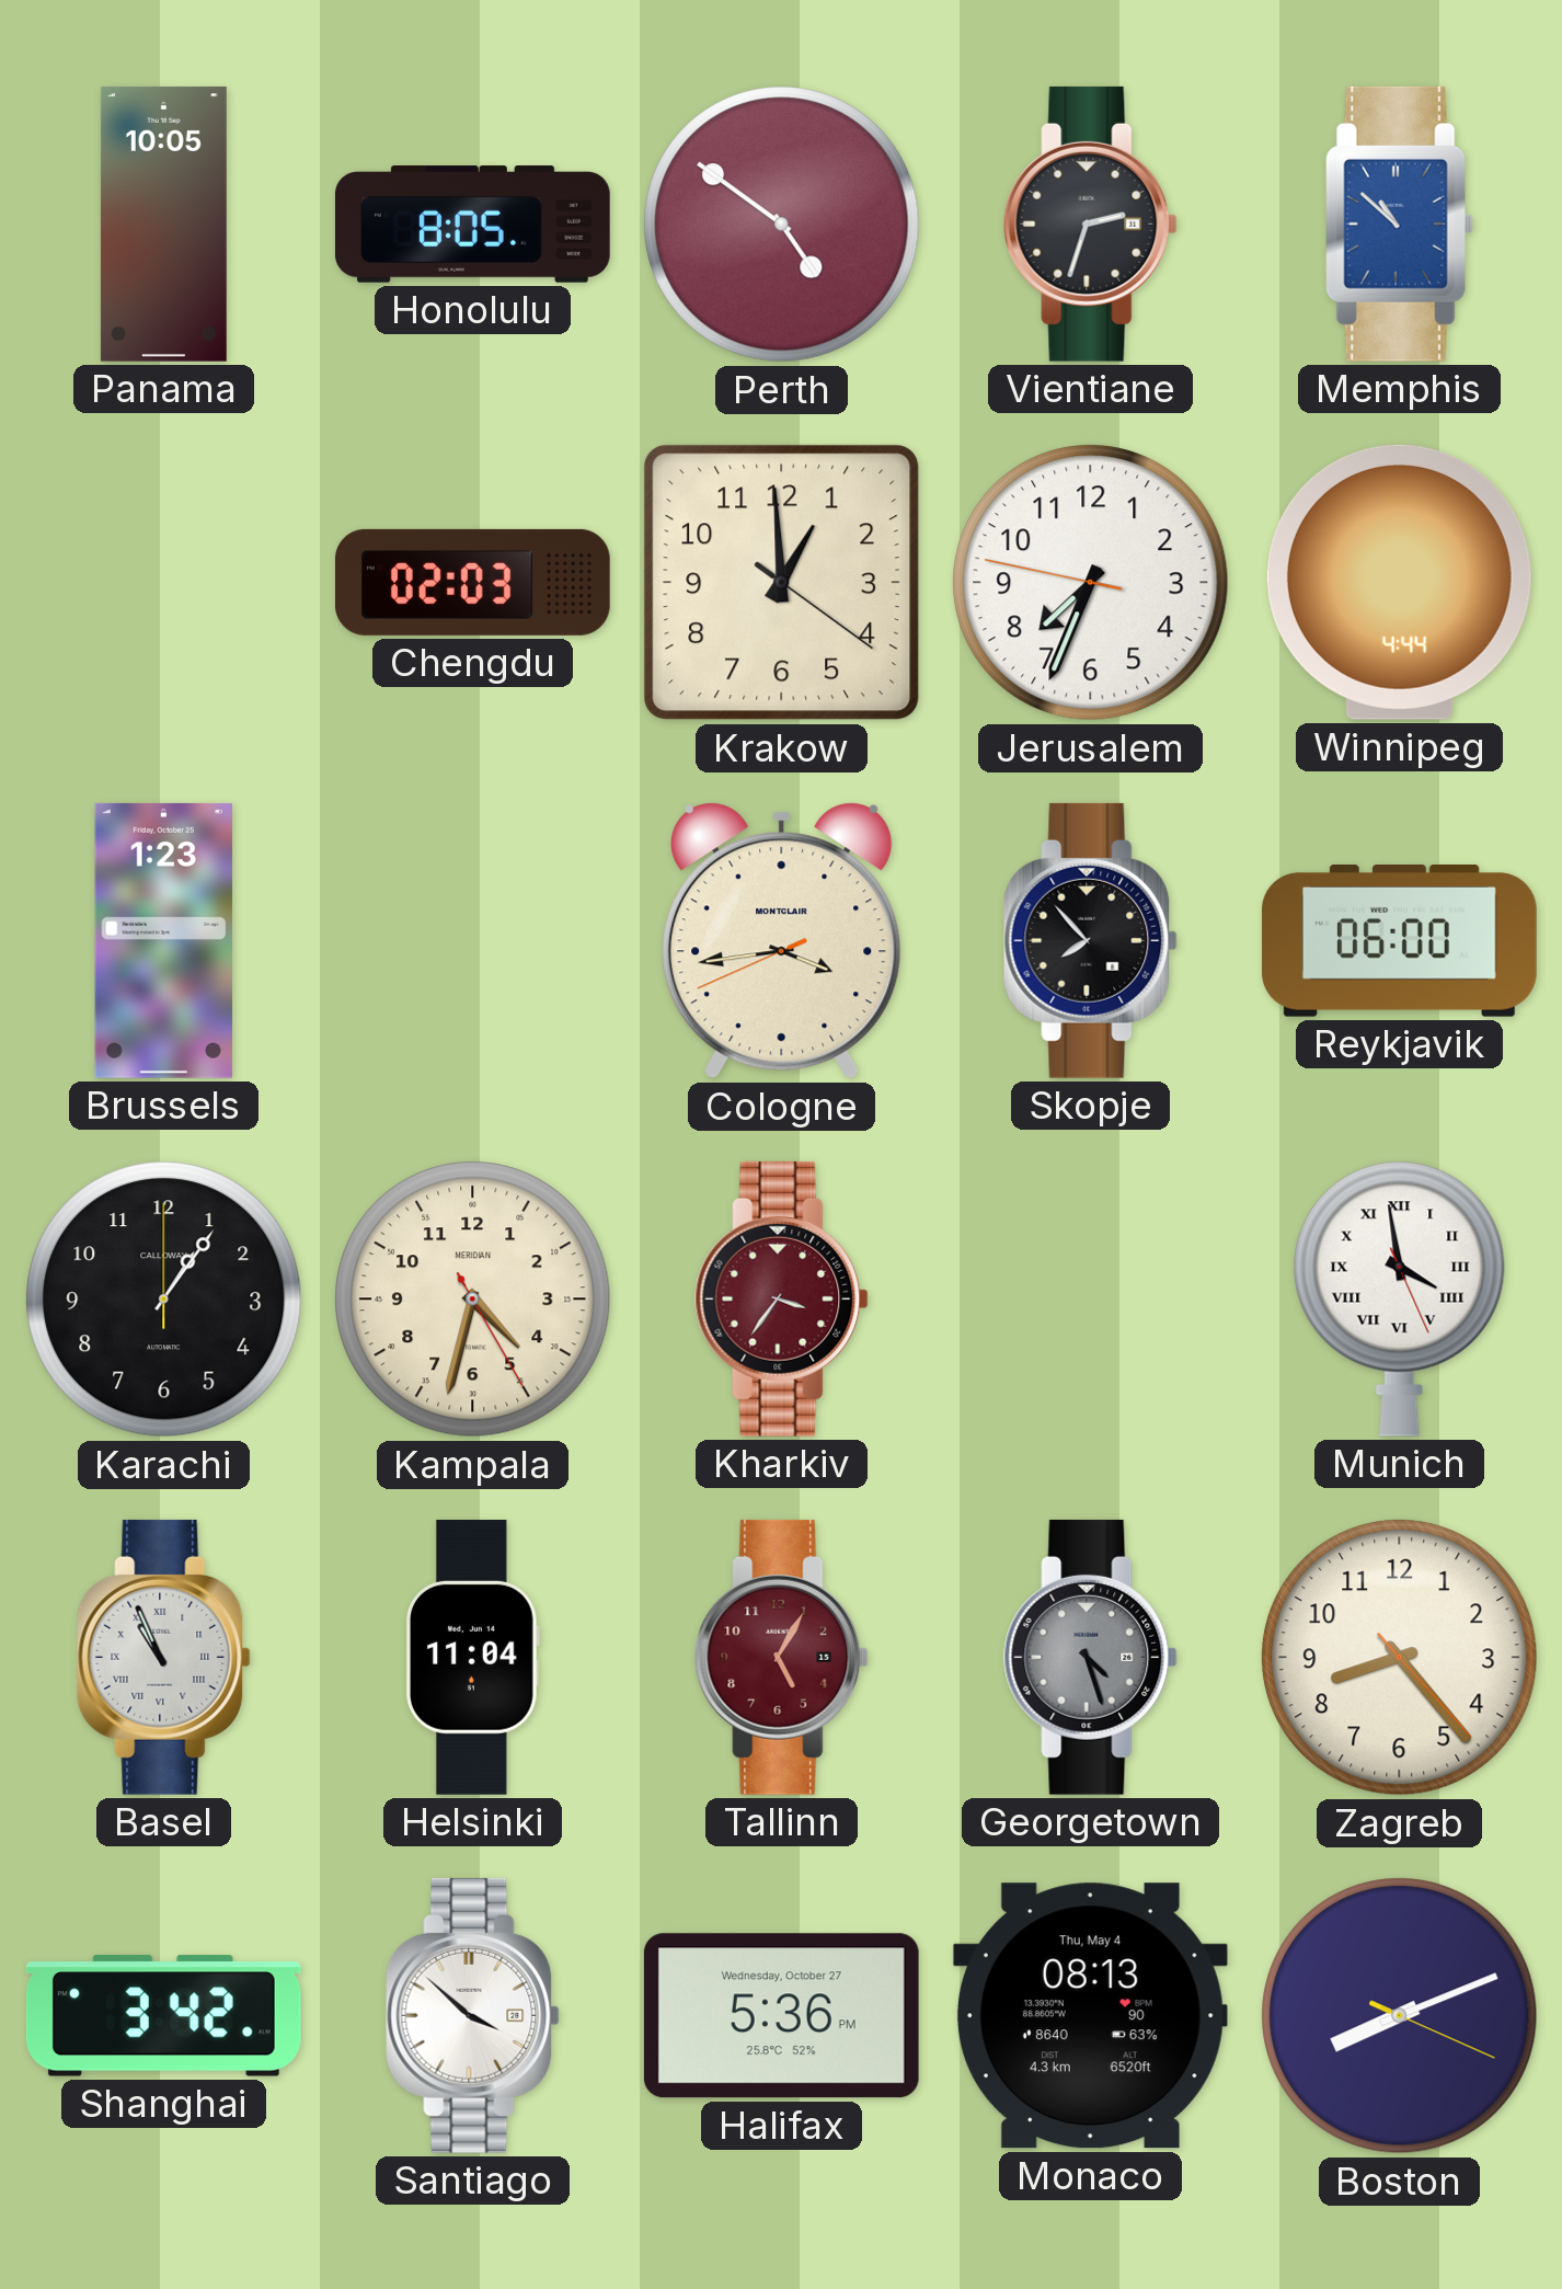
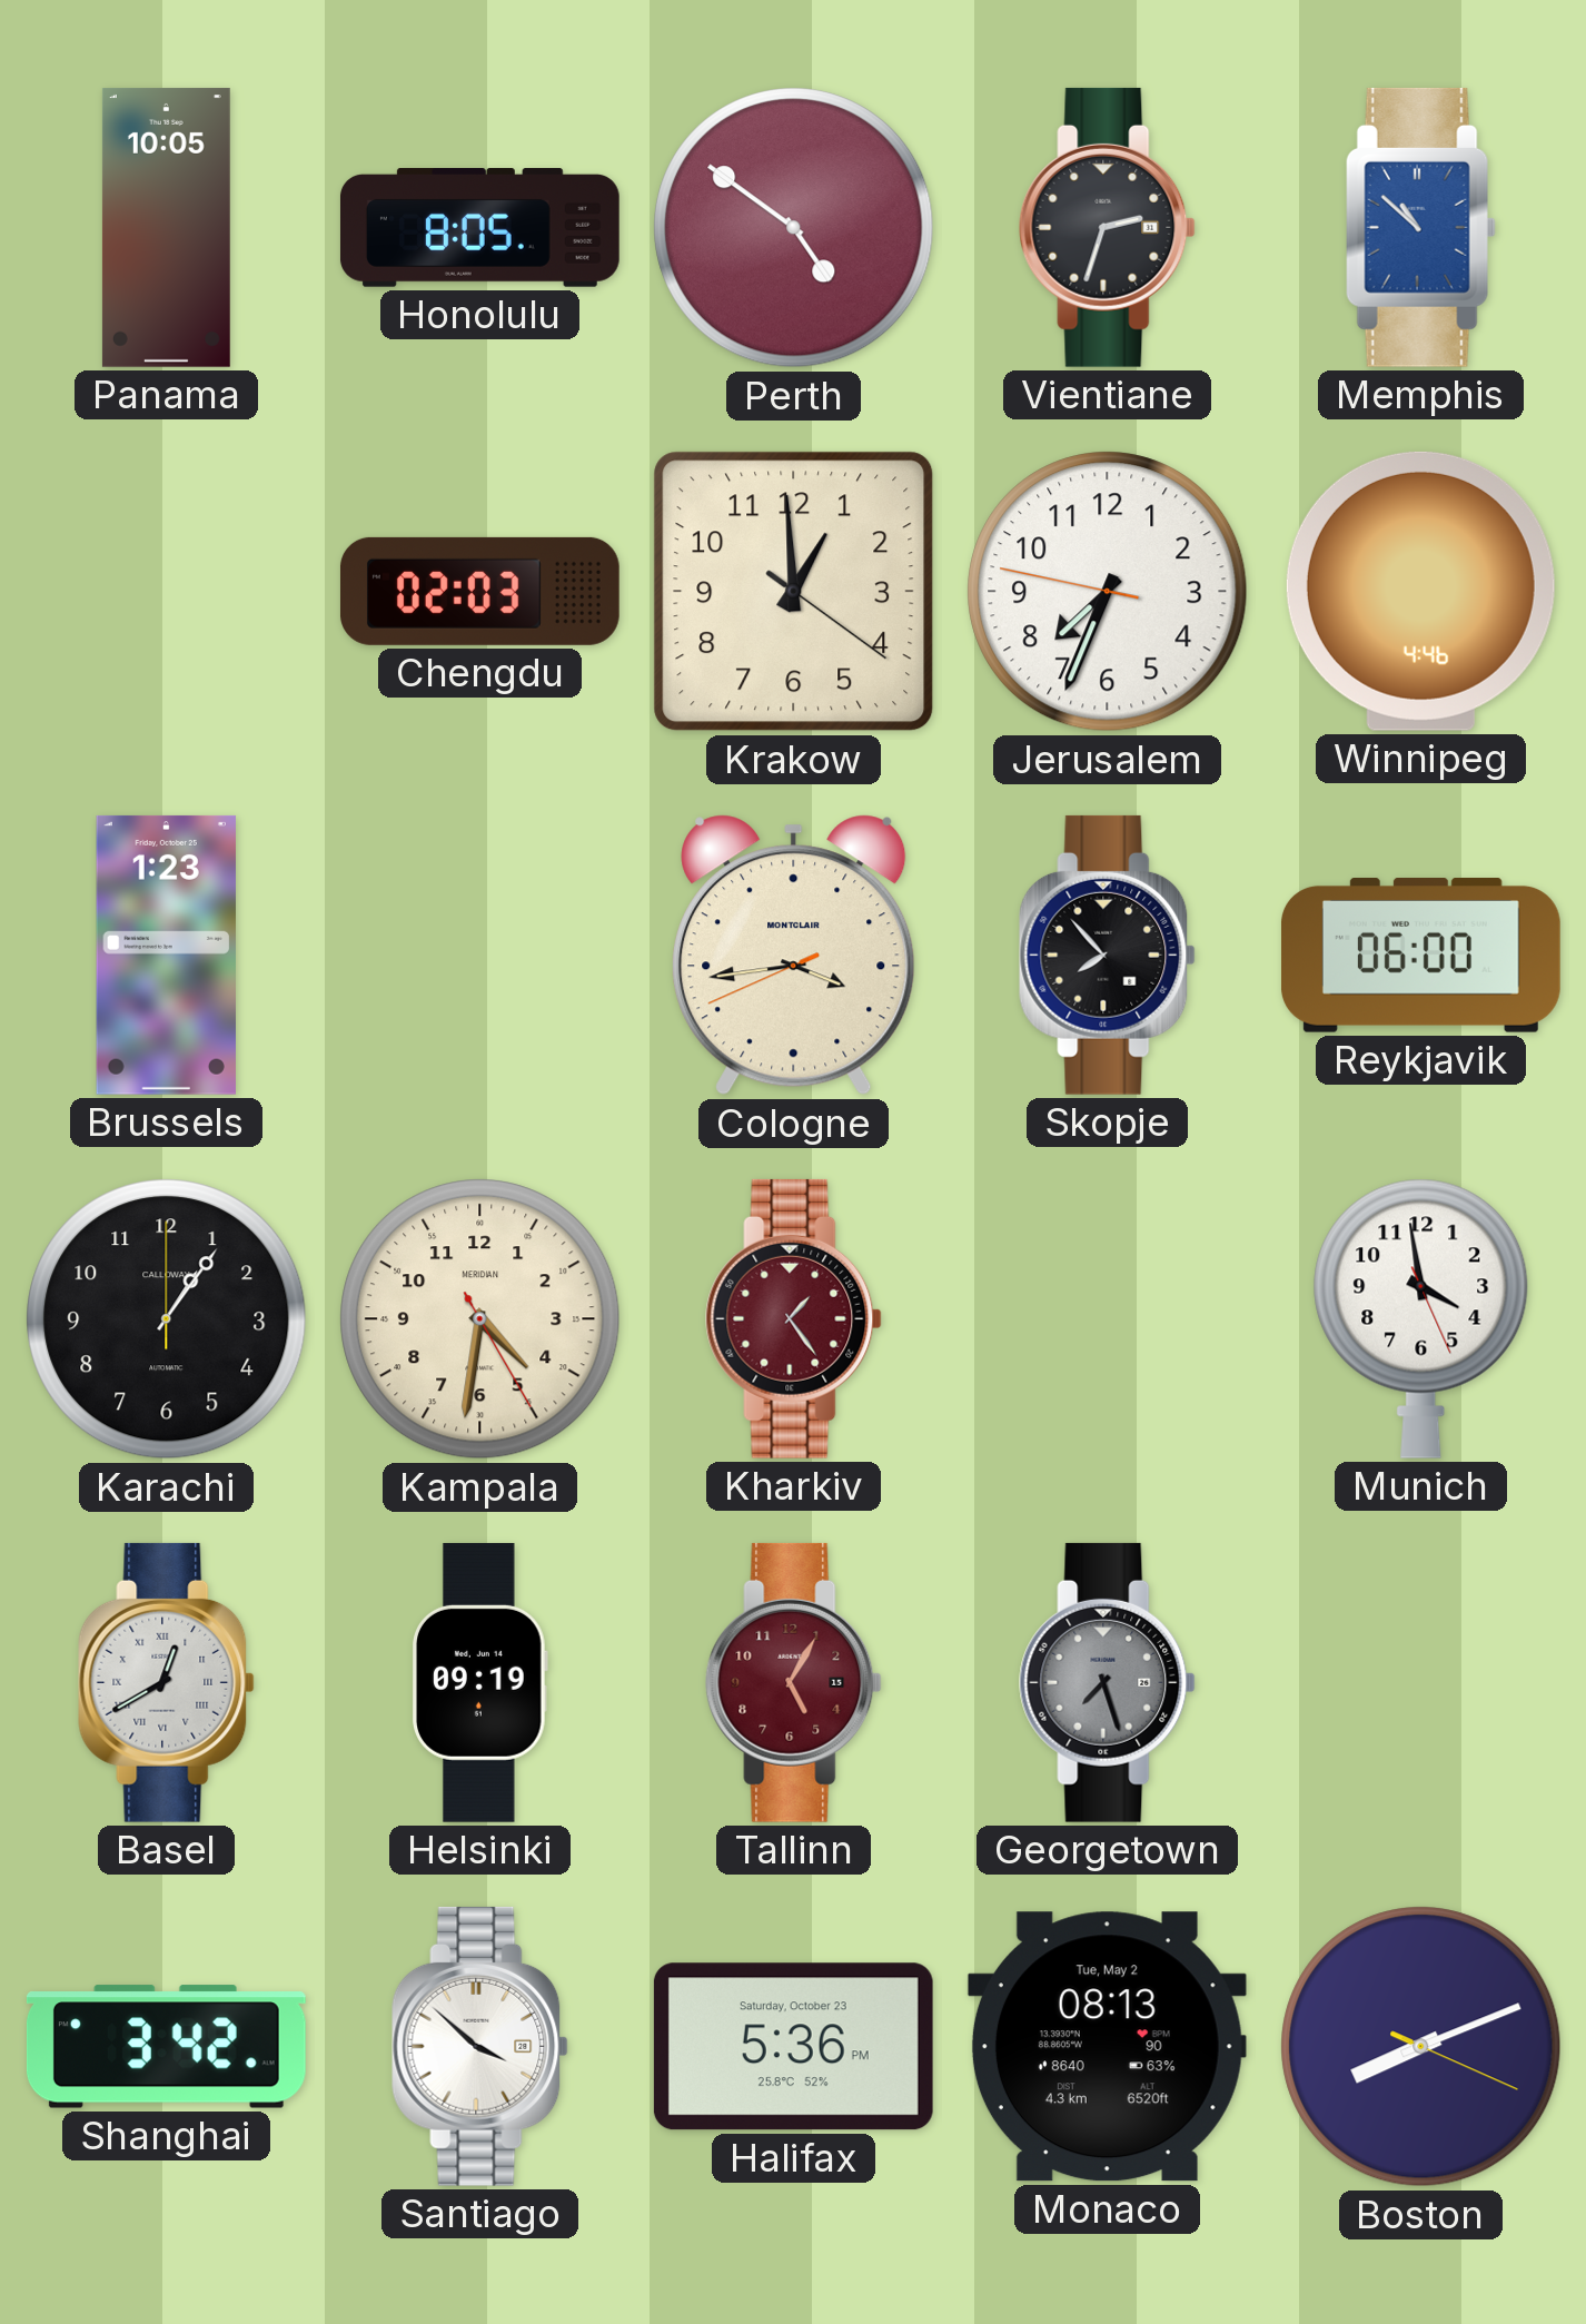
Winnipeg: 4:44 -> 4:46 (1420, 591)
Kampala: 4:32 -> 4:31 (480, 1319)
Kharkiv: 3:36 -> 1:24 (794, 1318)
Munich numerals: Roman -> Arabic (1421, 1318)
Basel: 10:56 -> 12:40 (167, 1682)
Helsinki: 11:04 -> 09:19 (479, 1682)
Georgetown: 4:27 -> 7:27 (1108, 1682)
Zagreb: 8:23 -> none (1400, 1658)
Halifax date: Wednesday, October 27 -> Saturday, October 23 (793, 2047)
Monaco date: Thu, May 4 -> Tue, May 2 (1107, 2047)
